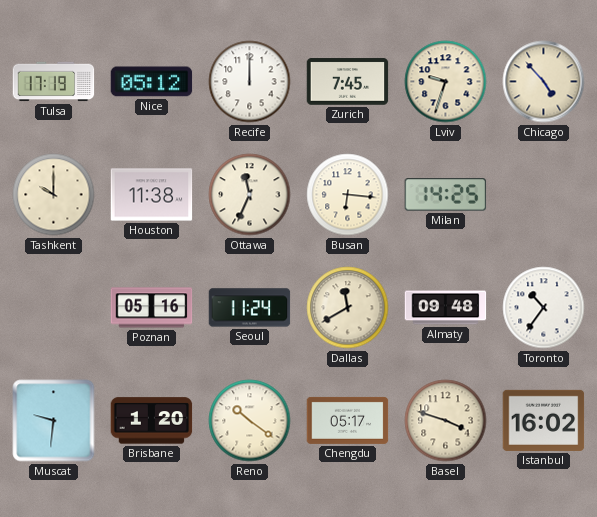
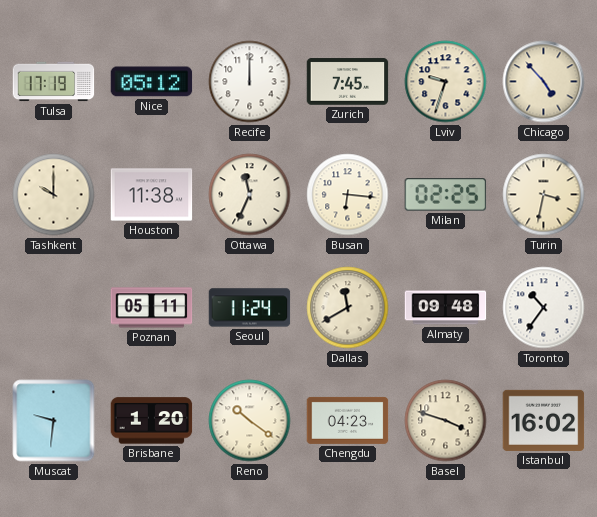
Milan: 14:25 -> 02:25 (446, 195)
Turin: none -> 3:32 (544, 195)
Poznan: 05:16 -> 05:11 (152, 308)
Chengdu: 05:17 -> 04:23 (348, 420)
